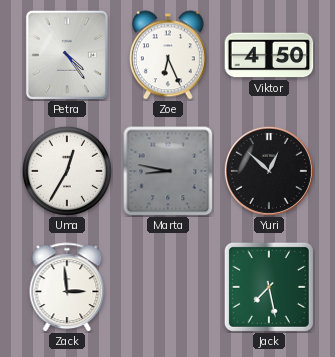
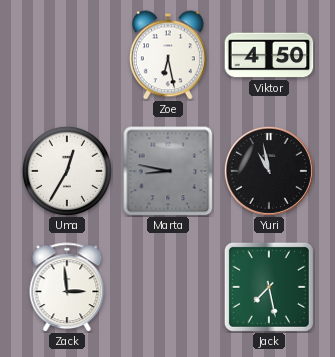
Petra: 4:24 -> none (67, 55)
Zoe: 6:26 -> 6:28 (168, 55)
Yuri: 12:52 -> 10:58 (269, 171)
